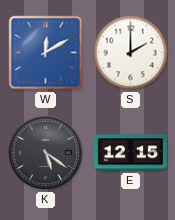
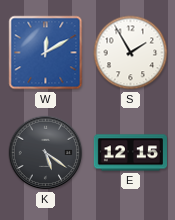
S: 2:00 -> 1:55 (131, 53)
